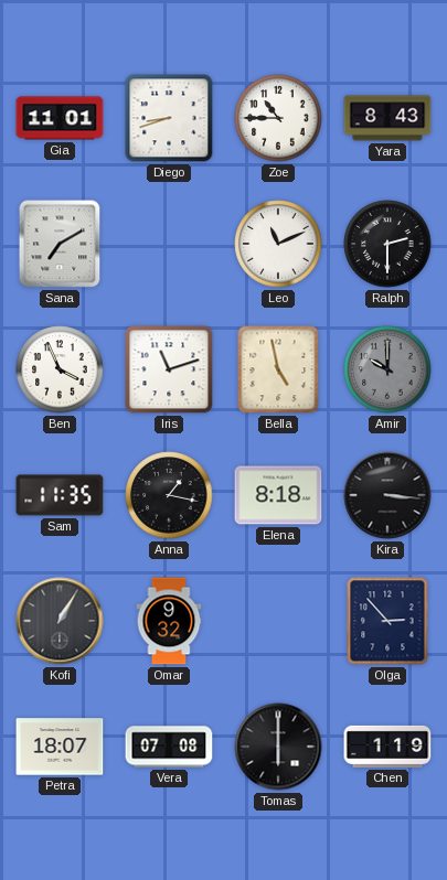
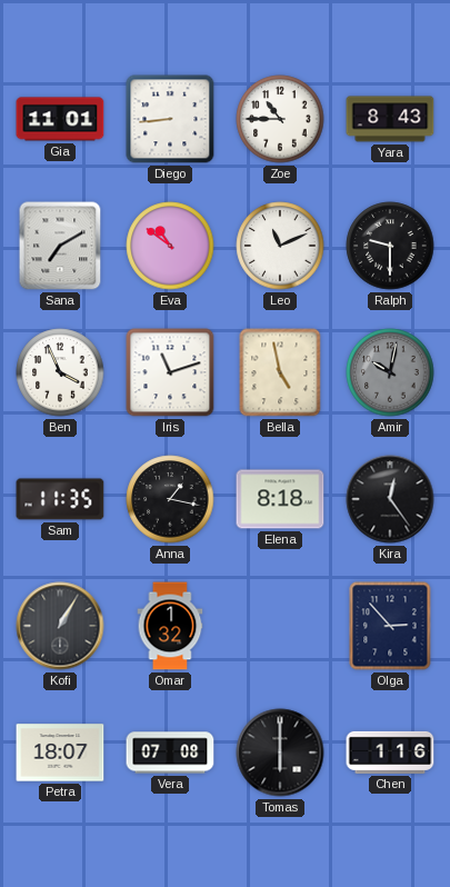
Diego: 8:42 -> 8:44 (170, 119)
Eva: none -> 10:51 (170, 246)
Ralph: 2:30 -> 9:30 (390, 246)
Amir: 10:00 -> 10:02 (390, 372)
Kira: 3:16 -> 12:24 (390, 499)
Omar: 9:32 -> 1:32 (170, 626)
Chen: 1:19 -> 1:16 (390, 753)
